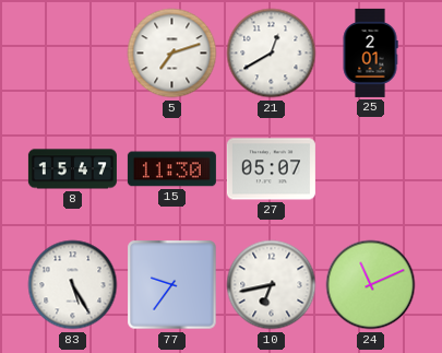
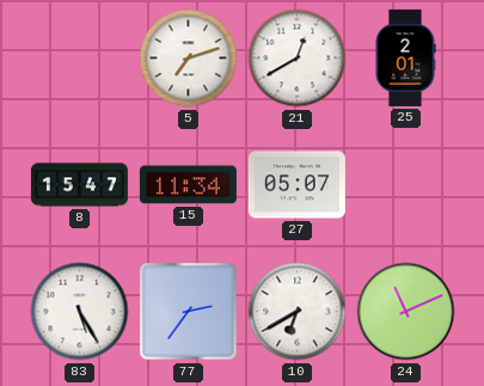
15: 11:30 -> 11:34 (188, 185)
77: 9:36 -> 2:36 (189, 312)
10: 6:43 -> 6:40 (298, 312)
